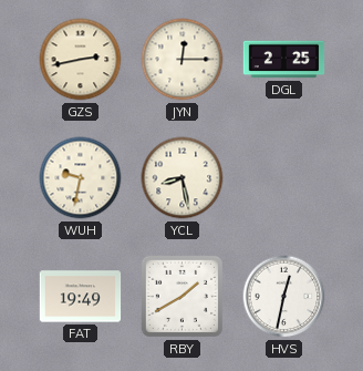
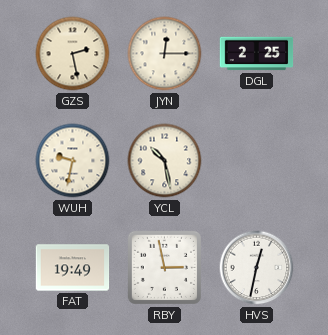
GZS: 2:43 -> 2:28 (73, 54)
YCL: 8:28 -> 10:28 (165, 161)
RBY: 1:40 -> 2:58 (164, 267)
